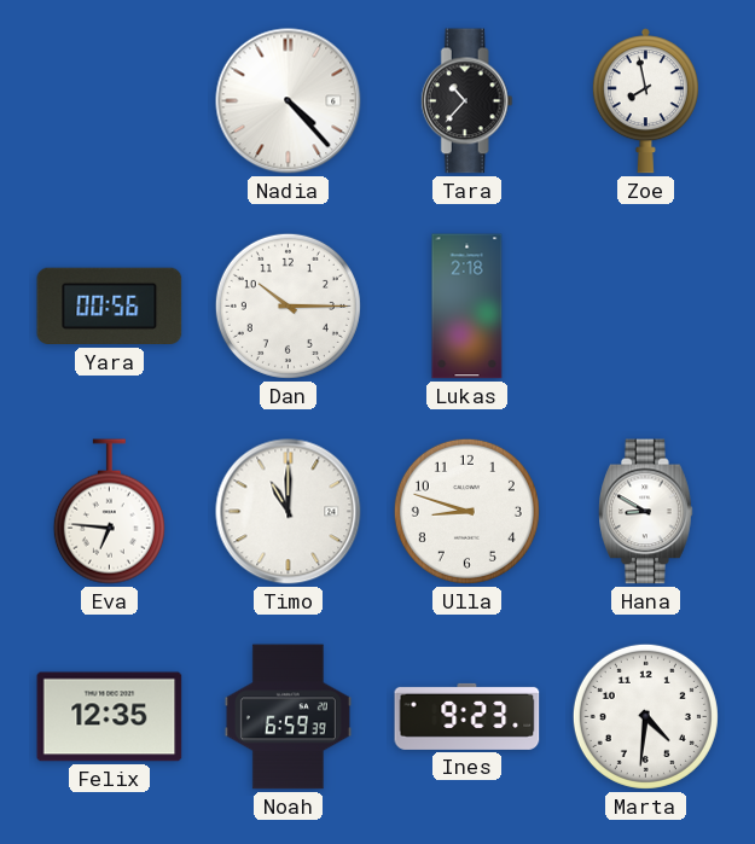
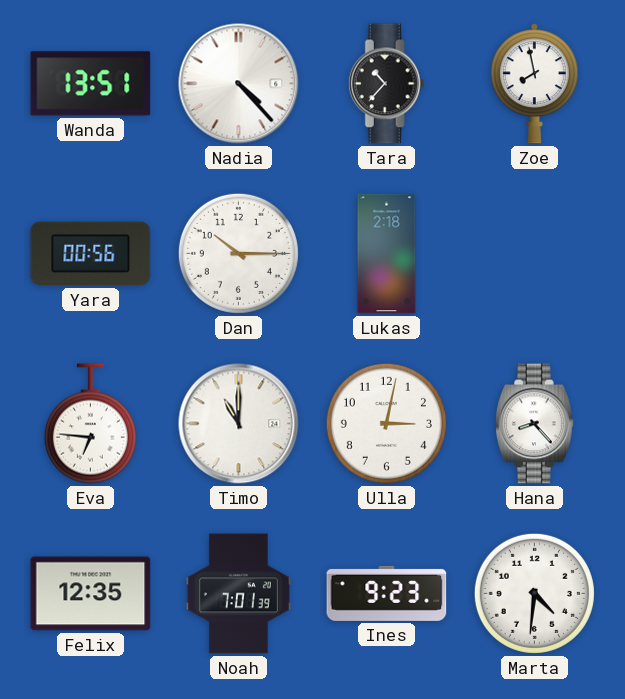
Wanda: none -> 13:51 (91, 84)
Ulla: 8:48 -> 3:02 (386, 423)
Hana: 8:50 -> 8:23 (535, 424)
Noah: 6:59 -> 7:01 (238, 594)
